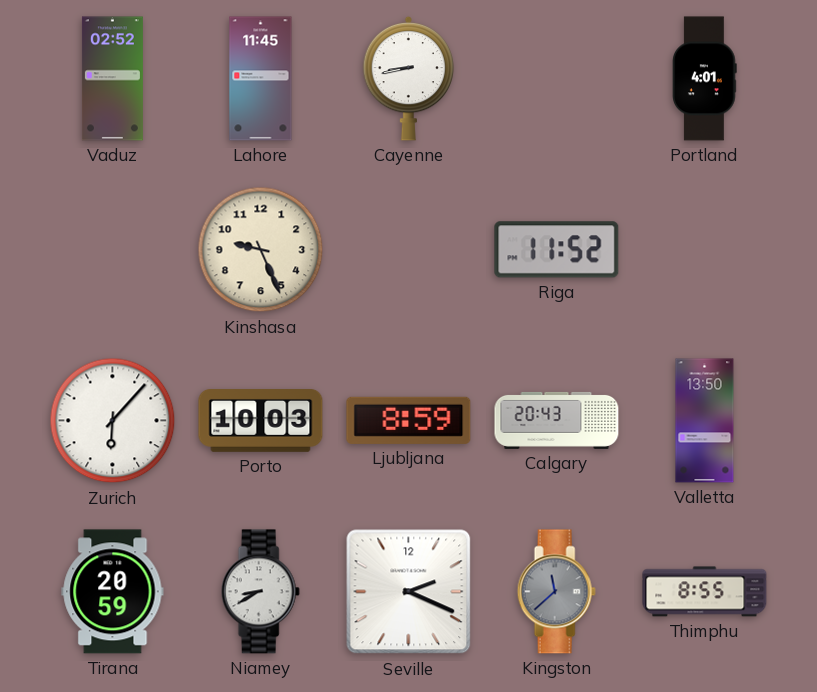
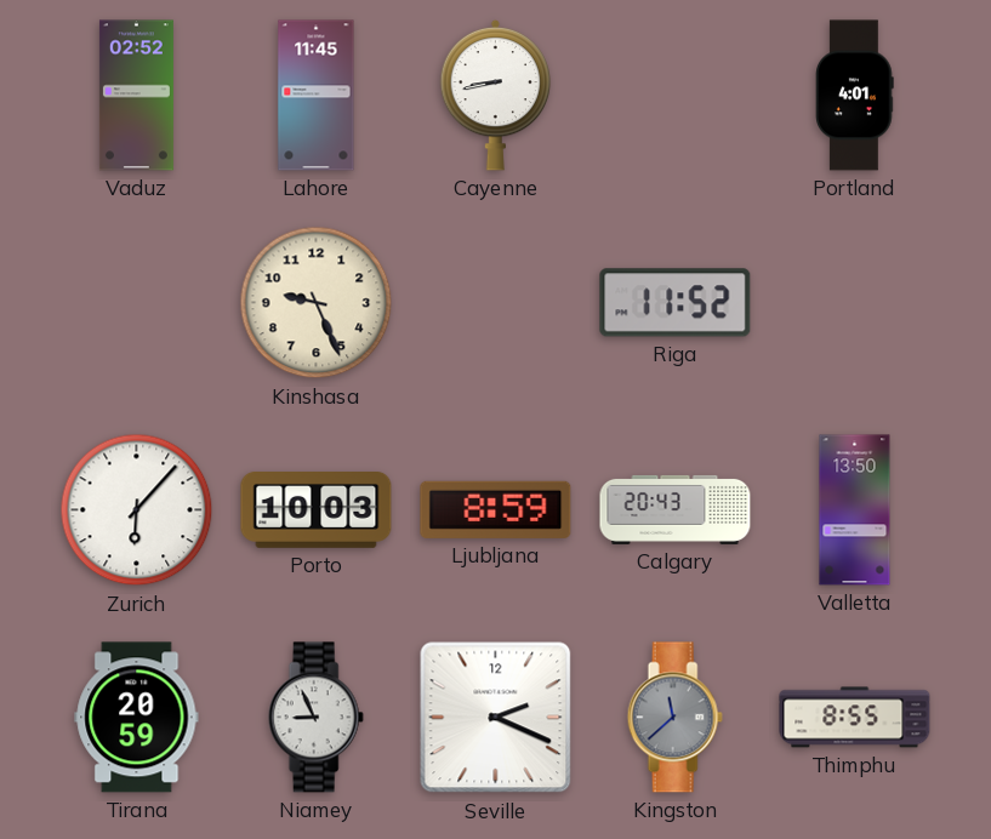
Niamey: 8:40 -> 8:56 (315, 718)
